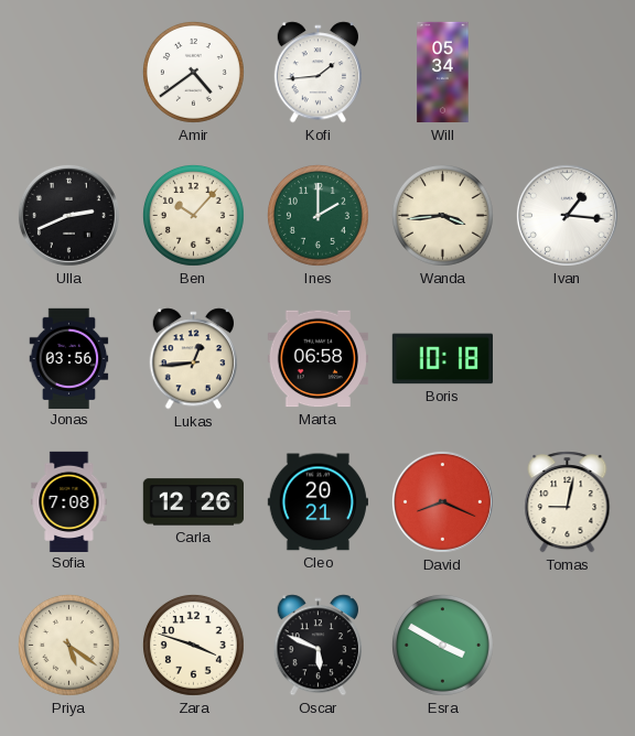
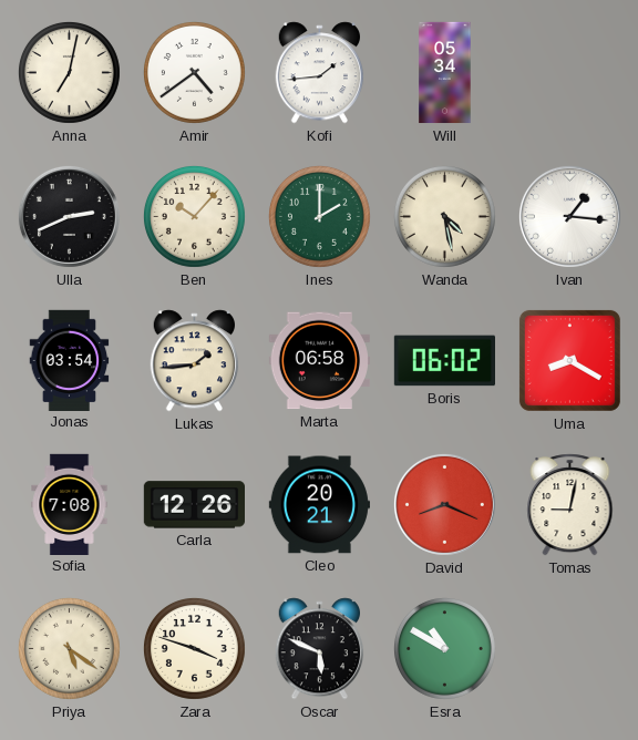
Anna: none -> 7:02 (69, 72)
Wanda: 3:44 -> 4:28 (444, 216)
Jonas: 03:56 -> 03:54 (70, 360)
Lukas: 12:44 -> 1:44 (195, 361)
Boris: 10:18 -> 06:02 (444, 361)
Uma: none -> 8:20 (569, 360)
Esra: 3:50 -> 10:50 (444, 648)
